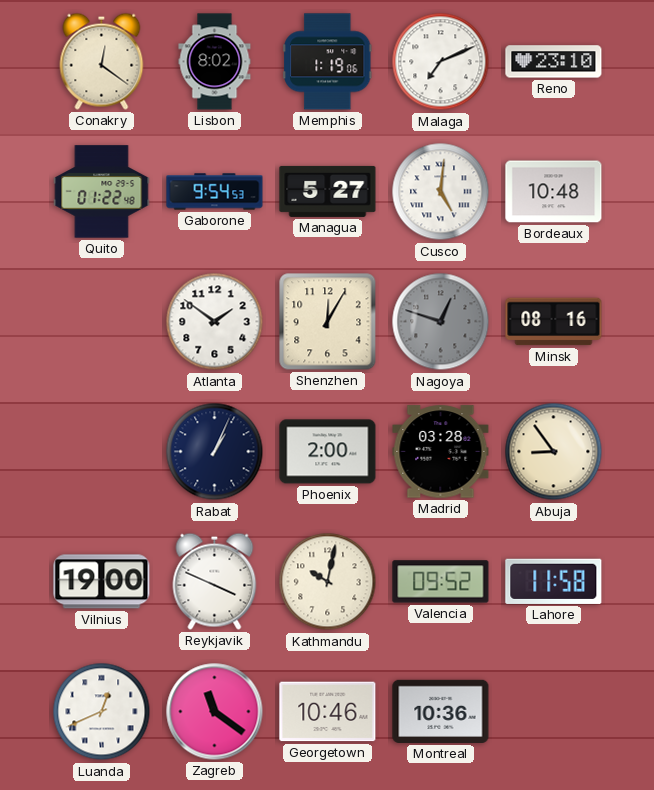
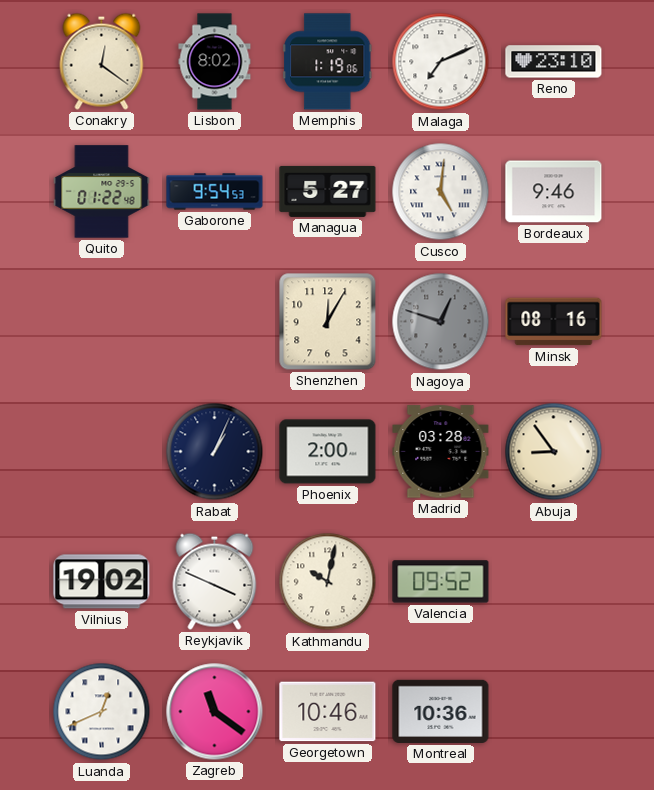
Bordeaux: 10:48 -> 9:46 (554, 192)
Atlanta: 1:51 -> none (215, 322)
Vilnius: 19:00 -> 19:02 (102, 582)
Lahore: 11:58 -> none (554, 581)
